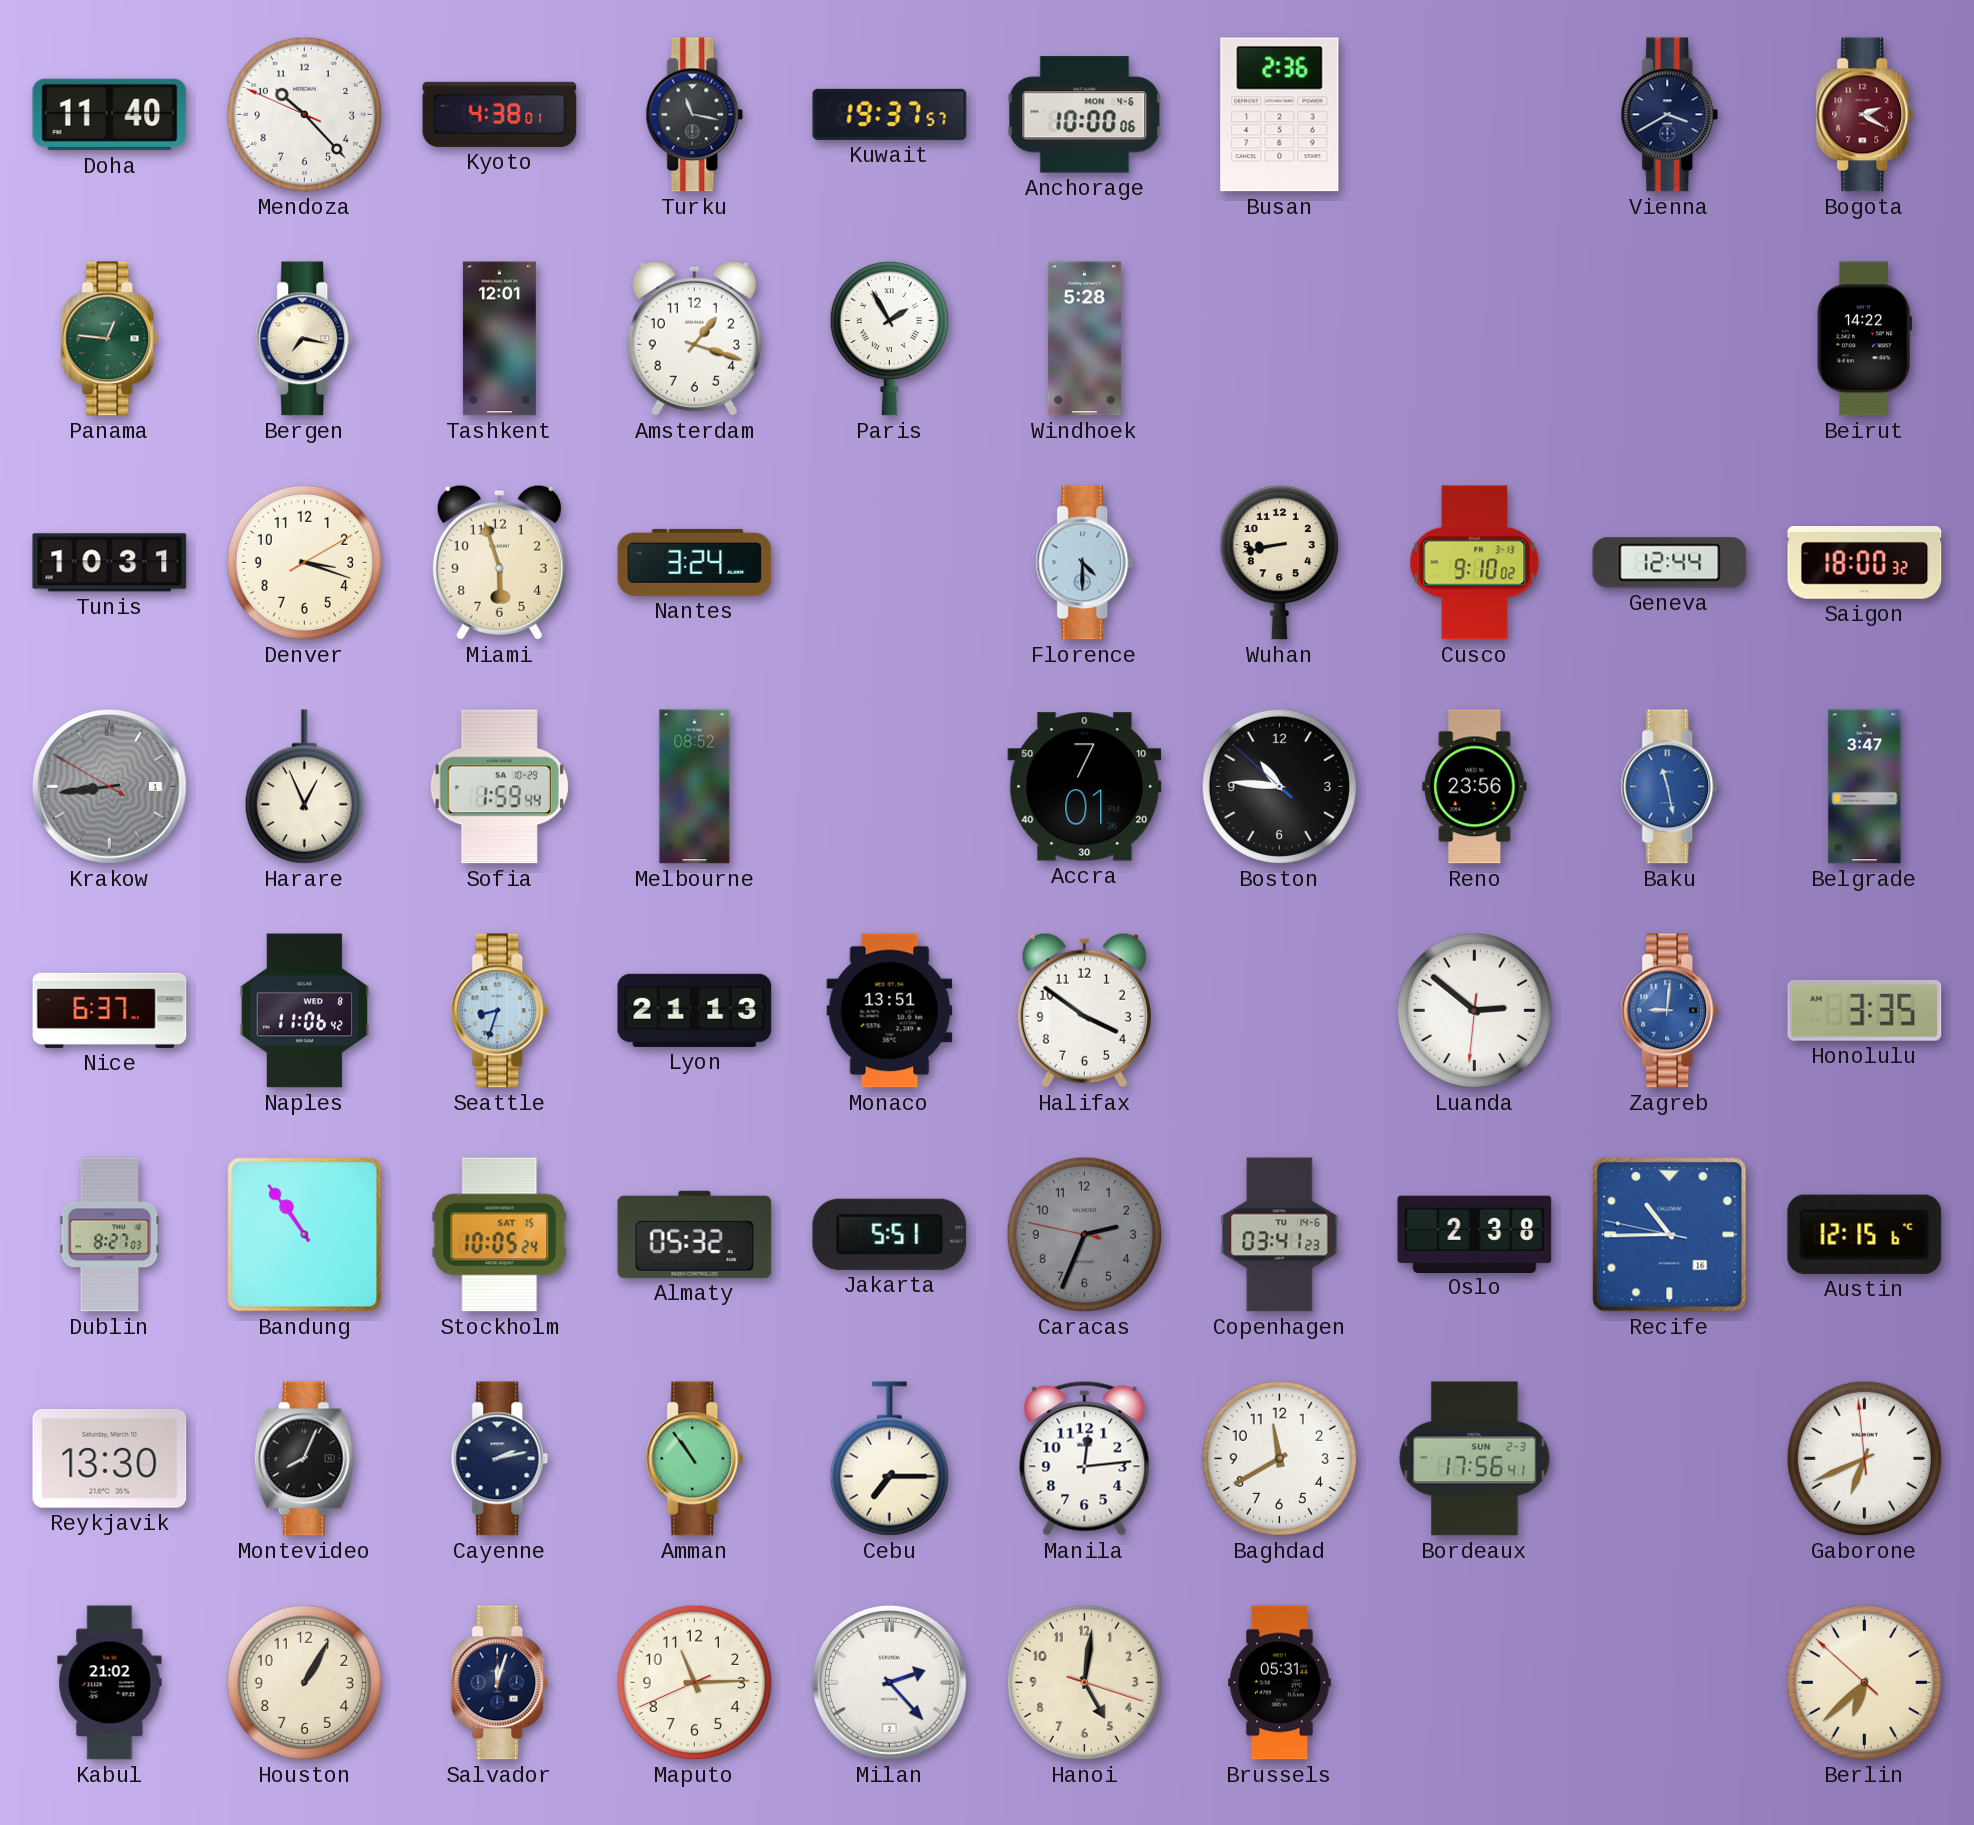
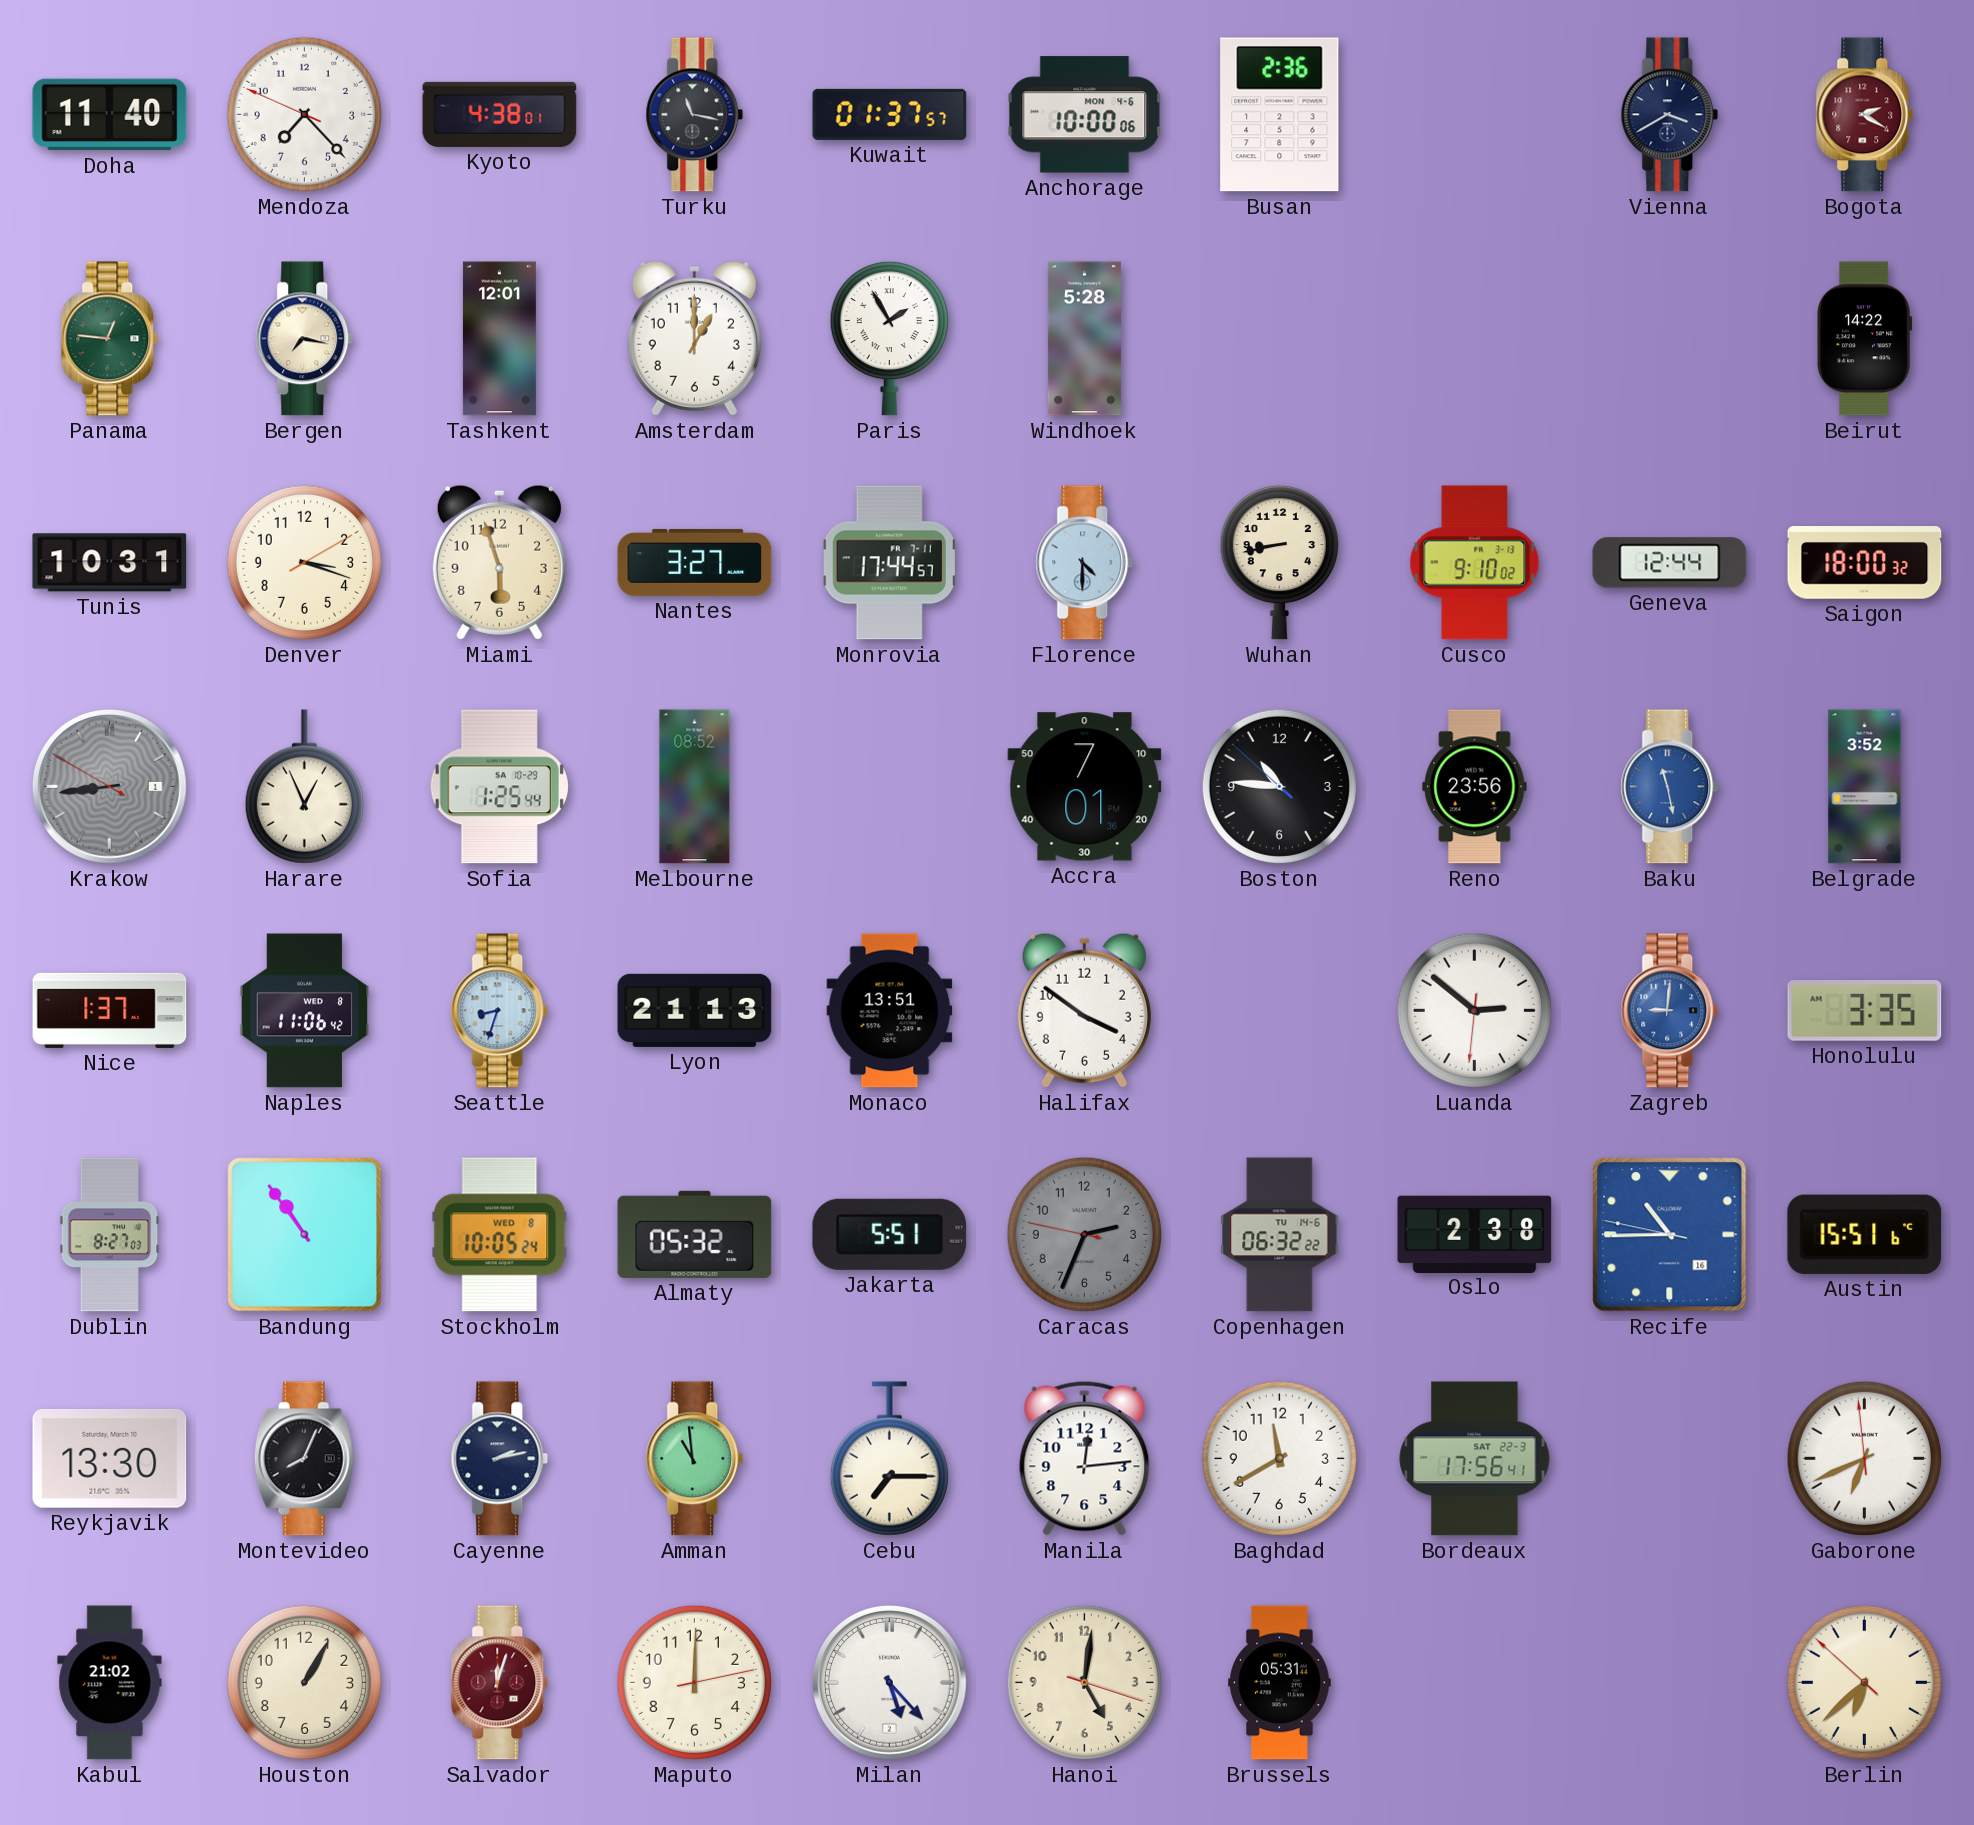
Mendoza: 10:22 -> 7:22 (304, 114)
Kuwait: 19:37 -> 01:37 (890, 114)
Amsterdam: 1:18 -> 1:00 (694, 338)
Nantes: 3:24 -> 3:27 (695, 562)
Monrovia: none -> 17:44 (889, 563)
Sofia: 1:59 -> 1:25 (499, 787)
Belgrade: 3:47 -> 3:52 (1865, 787)
Nice: 6:37 -> 1:37 (110, 1010)
Stockholm date: SAT 15 -> WED 8 (500, 1235)
Copenhagen: 03:41 -> 06:32 (1280, 1235)
Austin: 12:15 -> 15:51 (1865, 1234)
Amman: 10:54 -> 10:59 (695, 1459)
Bordeaux date: SUN 2-3 -> SAT 22-3 (1475, 1459)
Salvador dial: navy -> burgundy (500, 1683)
Maputo: 11:14 -> 12:00 (694, 1682)
Milan: 2:23 -> 5:23 (889, 1682)
